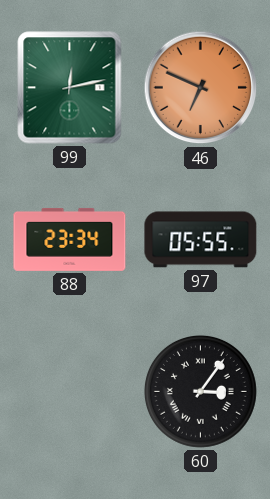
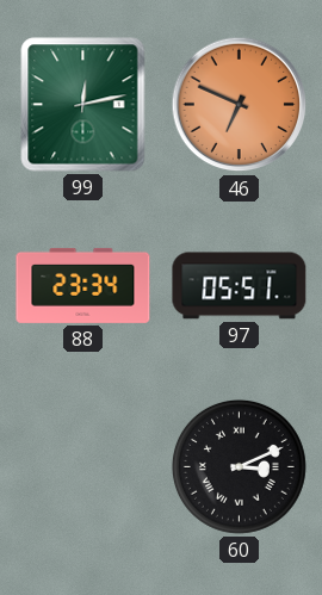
97: 05:55 -> 05:51 (240, 286)
60: 3:06 -> 3:11 (239, 466)
